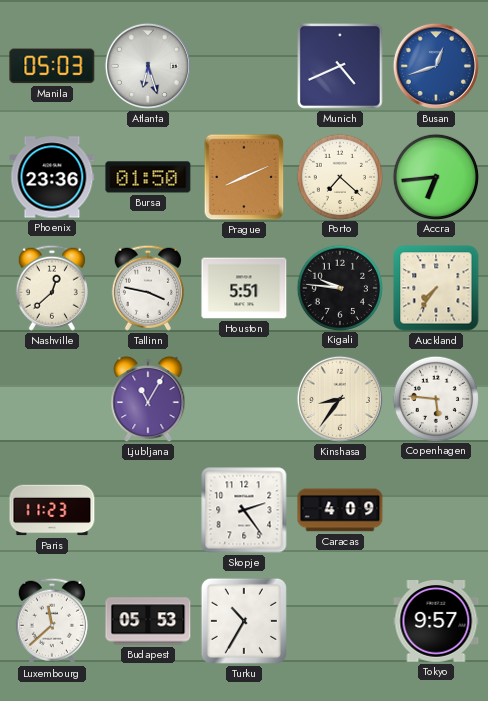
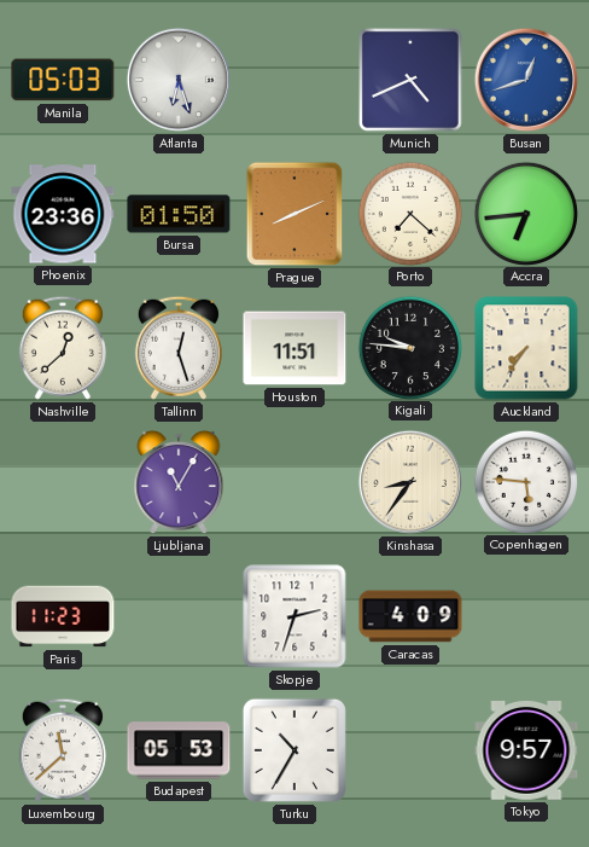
Tallinn: 3:47 -> 12:27 (179, 348)
Houston: 5:51 -> 11:51 (294, 348)
Skopje: 2:24 -> 2:33 (294, 616)
